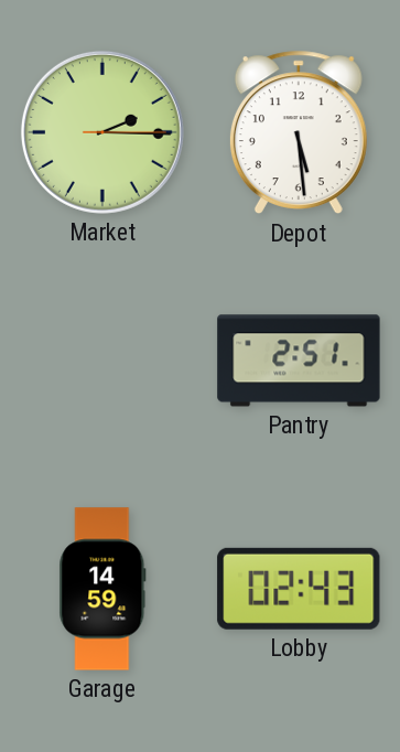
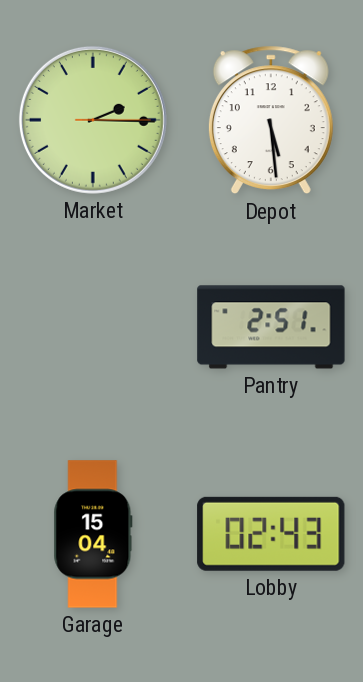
Garage: 14:59 -> 15:04 (93, 534)
